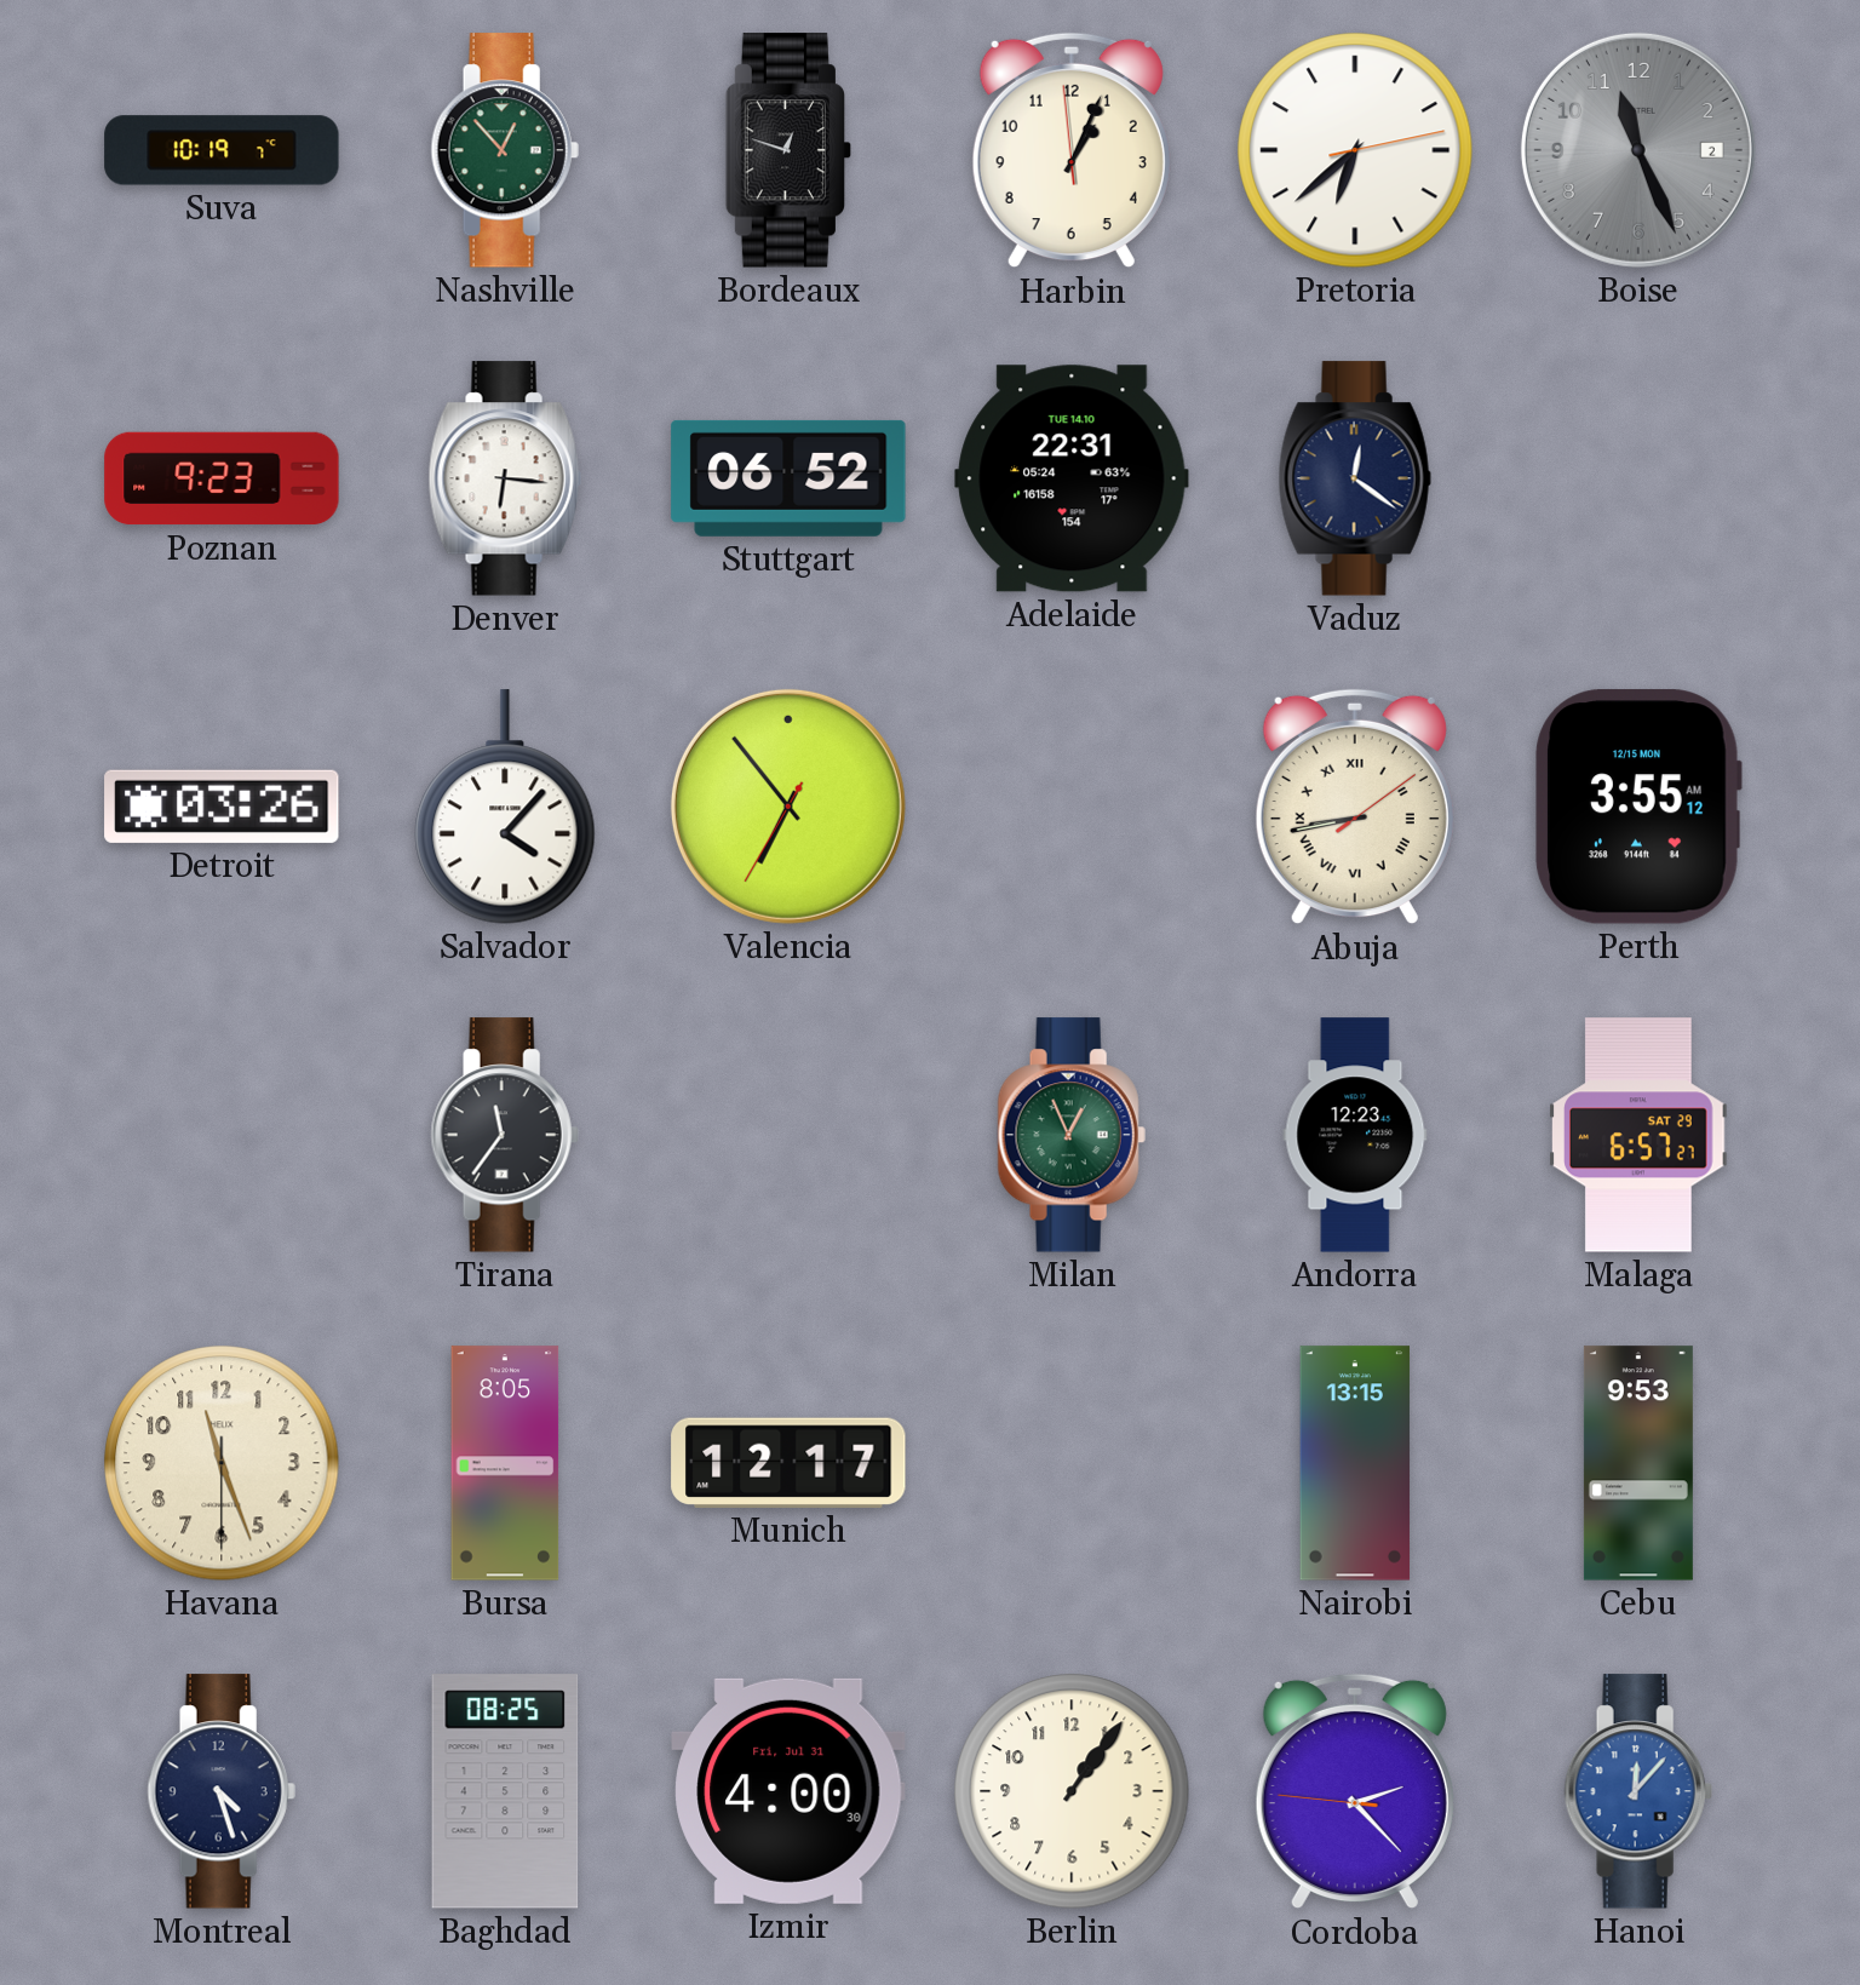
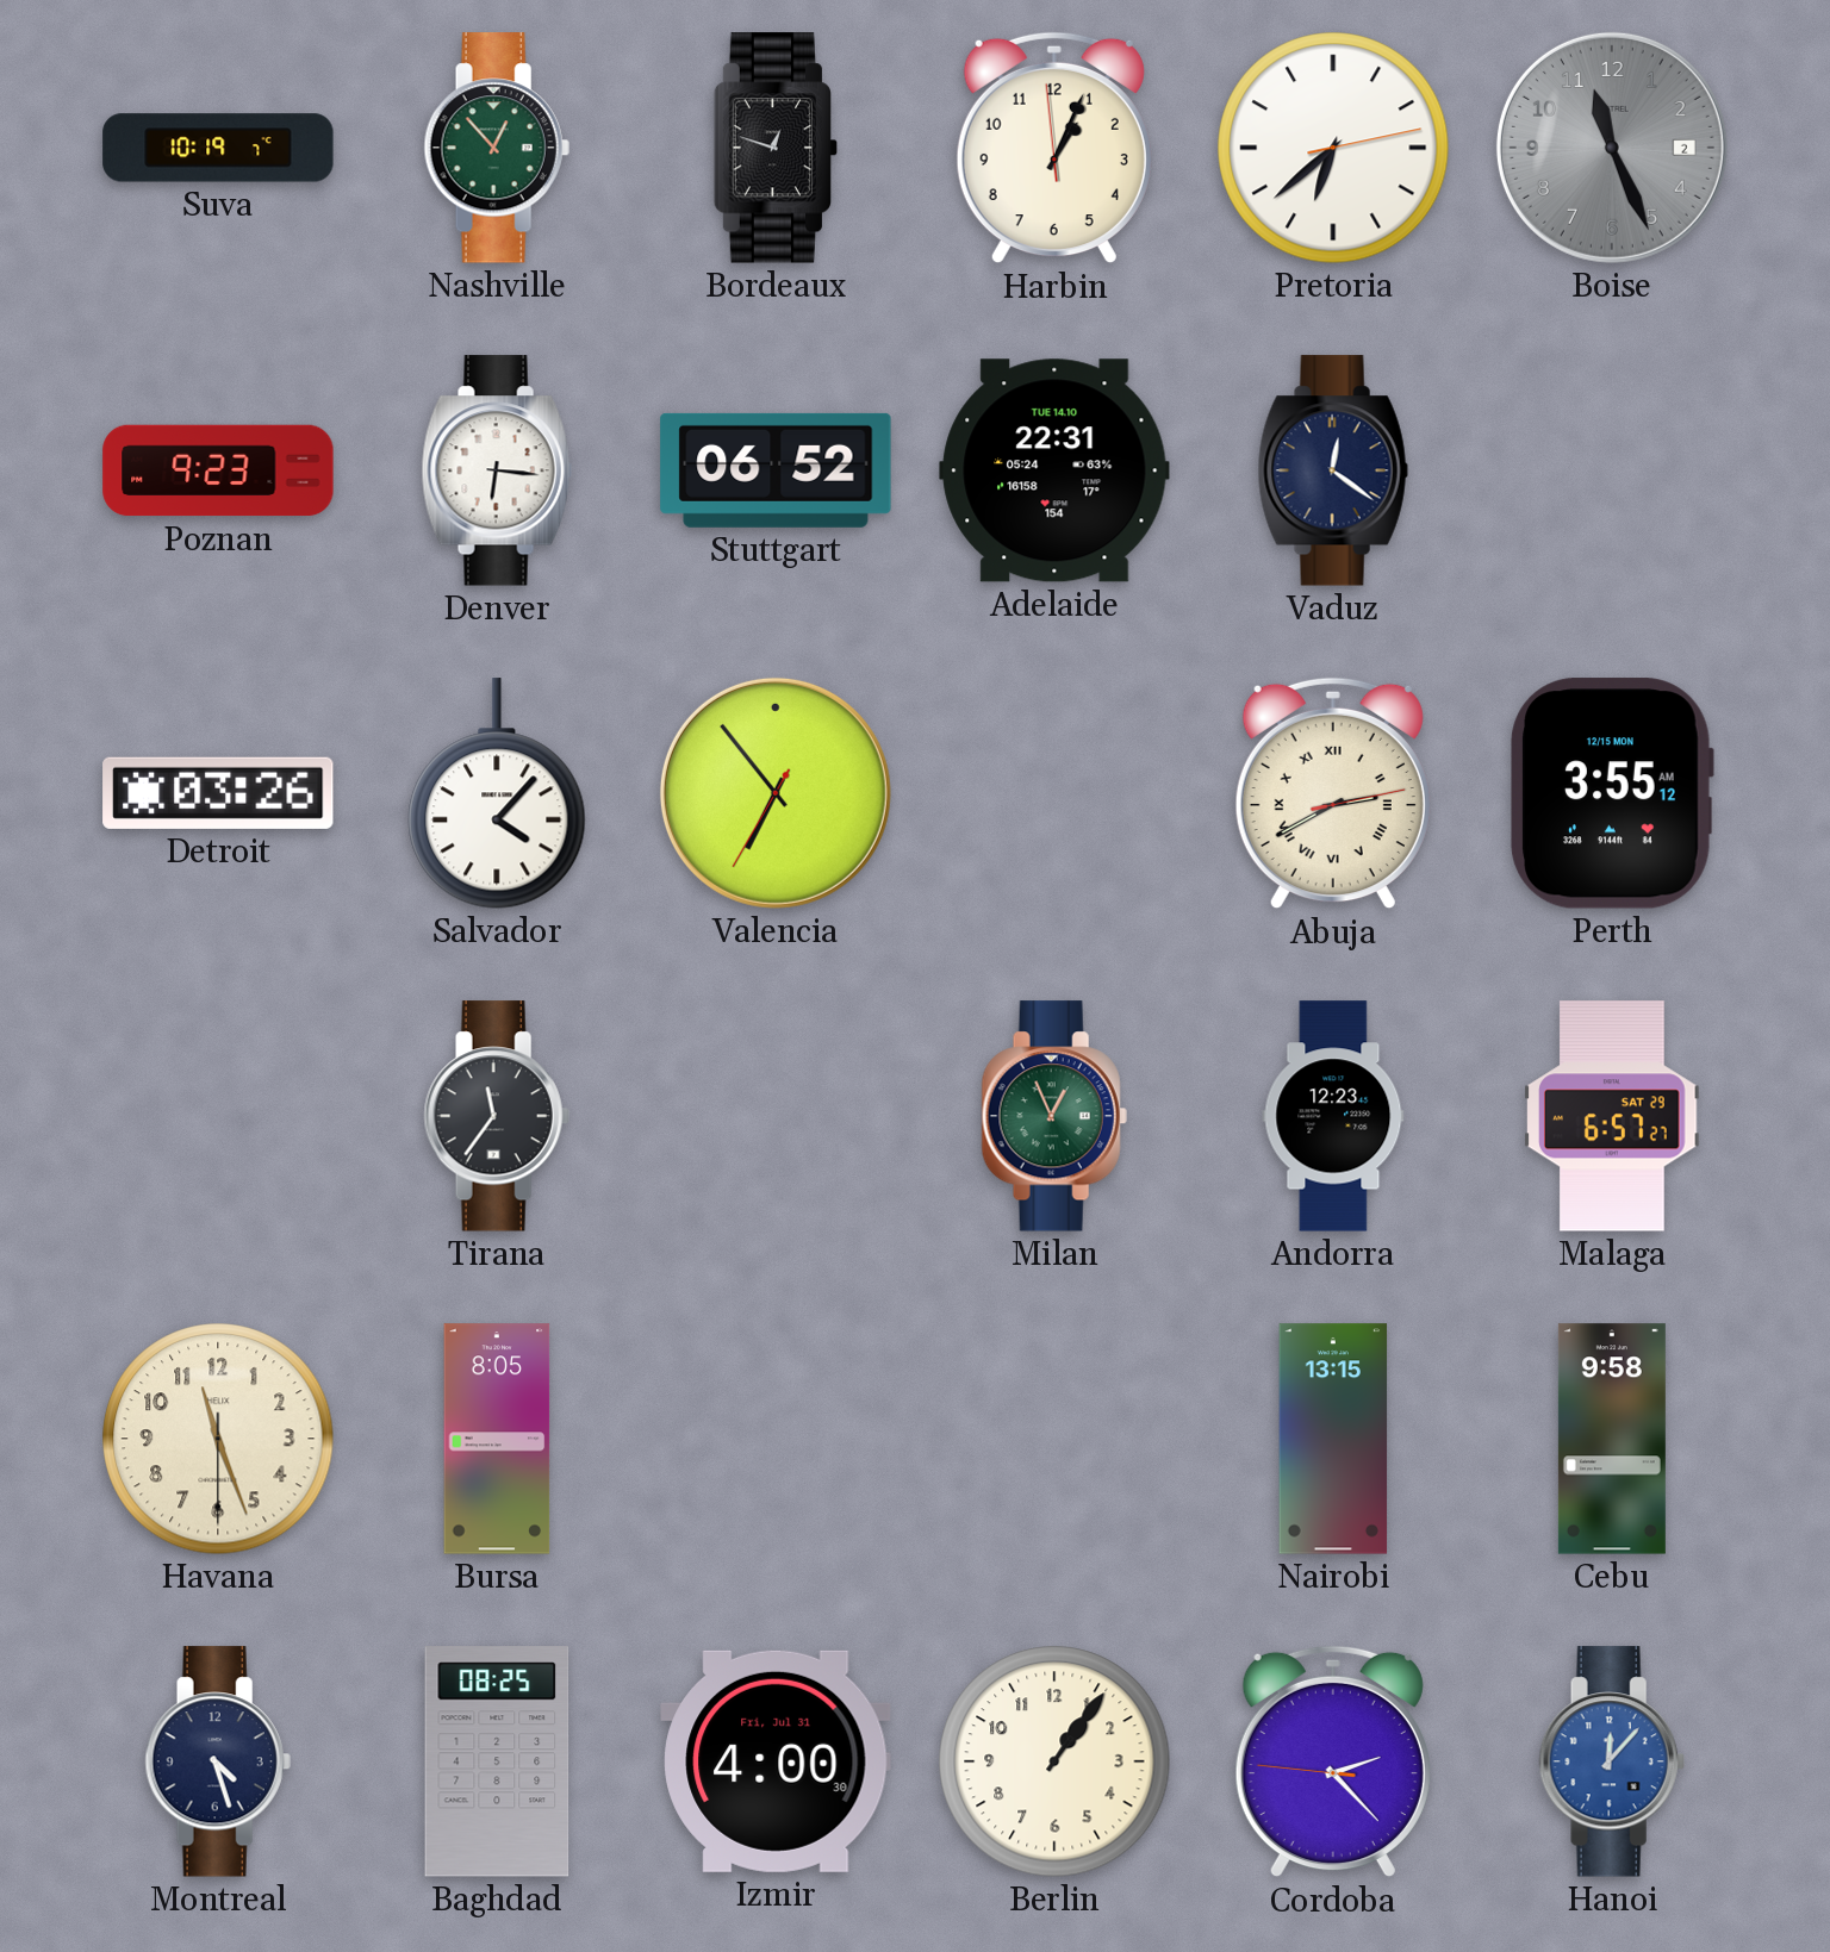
Abuja: 8:43 -> 2:40 (1333, 793)
Munich: 12:17 -> none (788, 1463)
Cebu: 9:53 -> 9:58 (1612, 1439)
